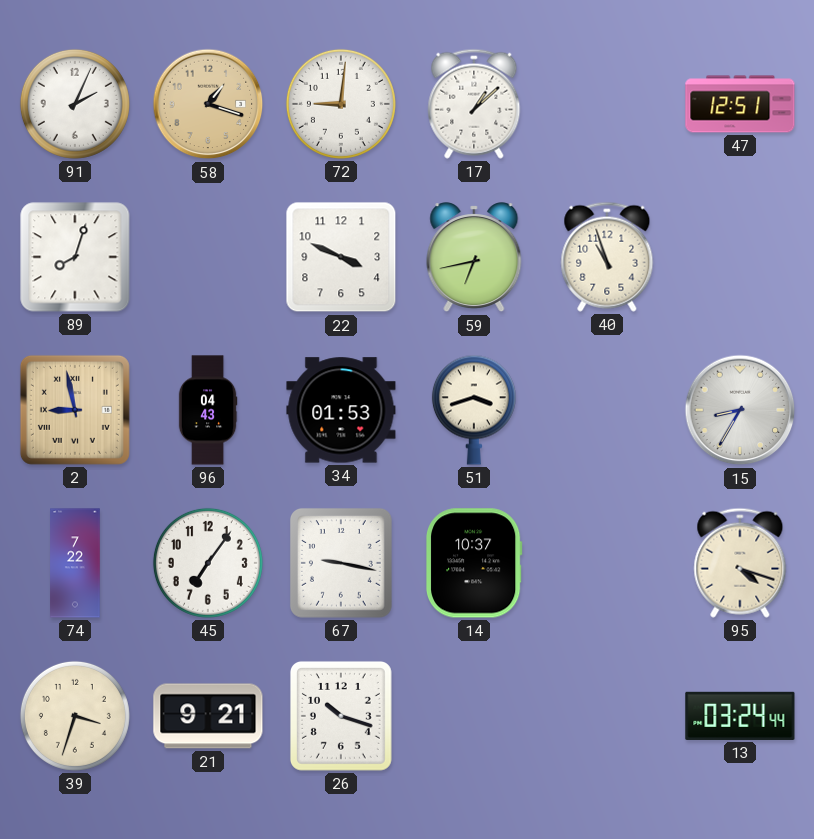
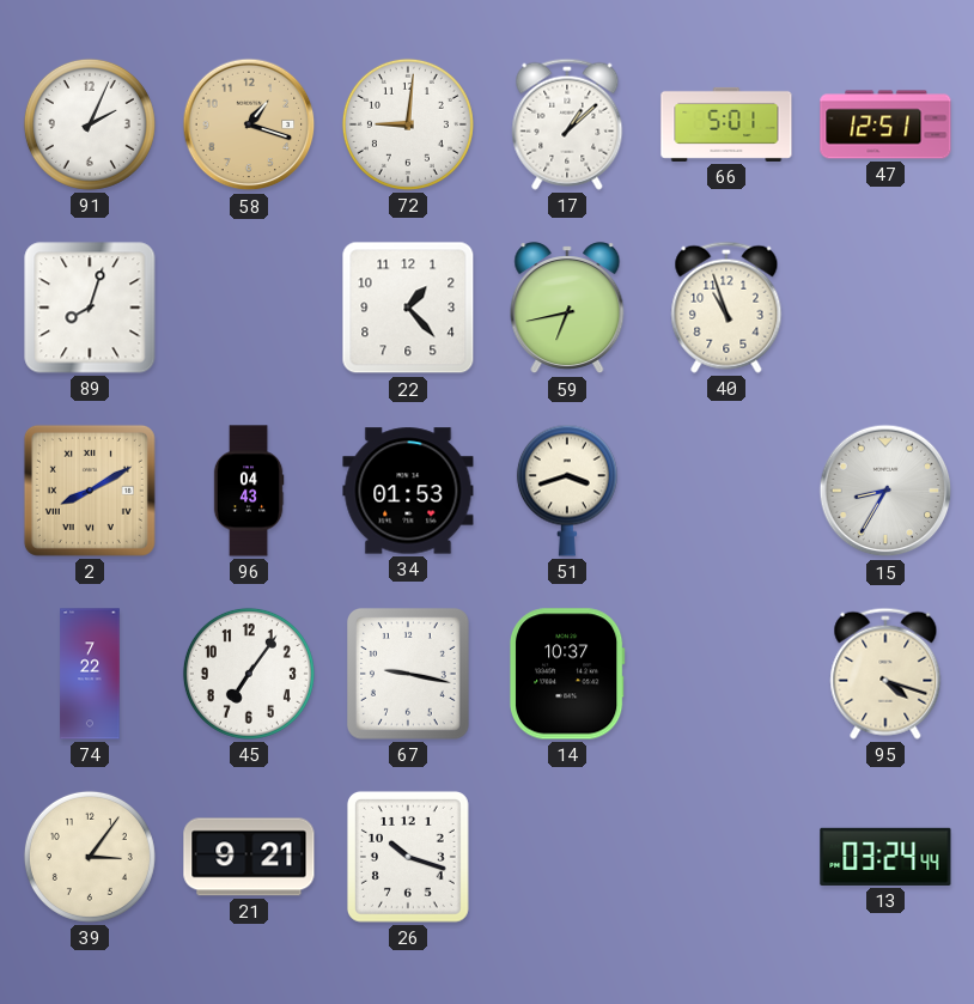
66: none -> 5:01 (726, 124)
22: 3:49 -> 1:23 (408, 308)
2: 8:58 -> 8:10 (90, 491)
39: 3:33 -> 3:06 (90, 857)
